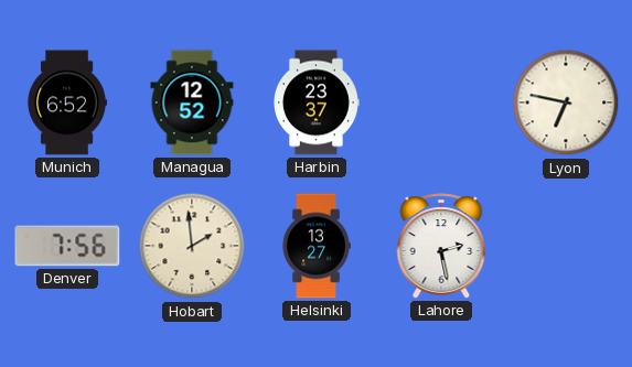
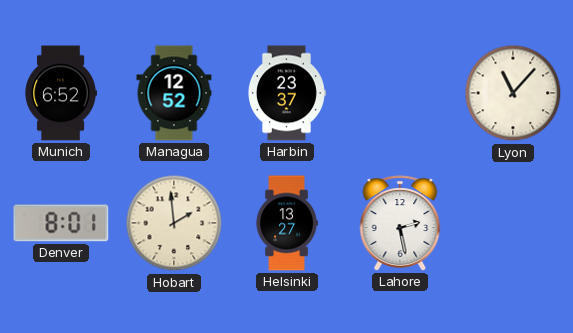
Lyon: 6:47 -> 11:07 (513, 93)
Denver: 7:56 -> 8:01 (61, 223)
